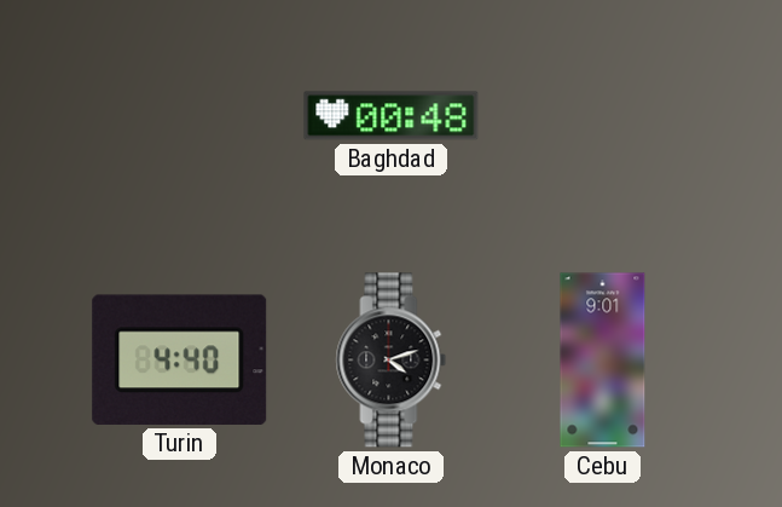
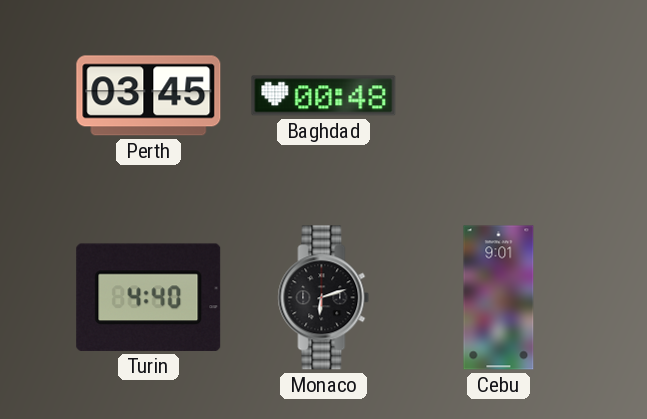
Perth: none -> 03:45 (149, 96)
Monaco: 4:12 -> 6:12 (324, 298)
